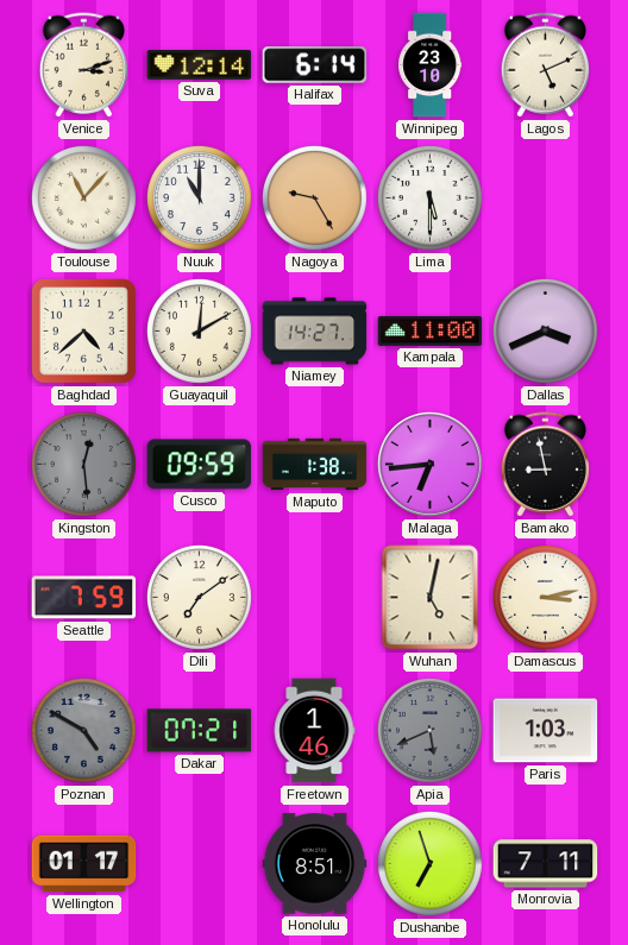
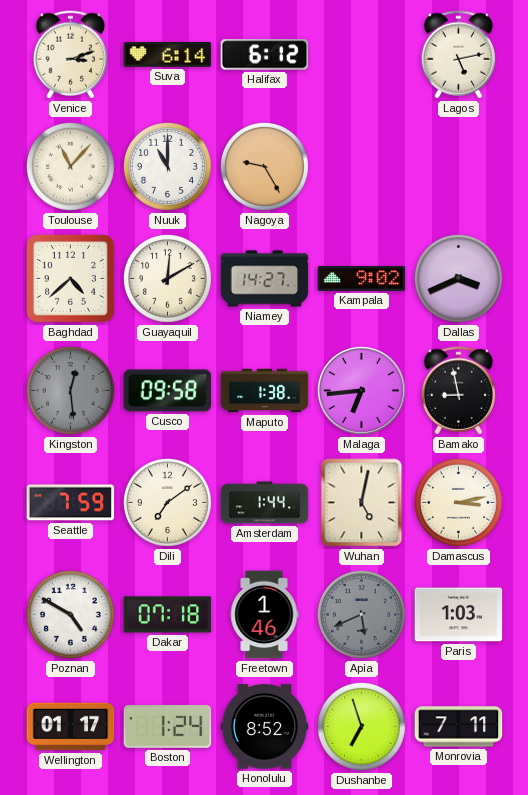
Suva: 12:14 -> 6:14 (168, 55)
Halifax: 6:14 -> 6:12 (265, 55)
Winnipeg: 23:10 -> none (431, 65)
Lagos: 5:11 -> 5:13 (458, 55)
Lima: 5:30 -> none (431, 199)
Kampala: 11:00 -> 9:02 (362, 278)
Cusco: 09:59 -> 09:58 (168, 391)
Amsterdam: none -> 1:44 (265, 503)
Poznan dial: grey -> white (71, 615)
Dakar: 07:21 -> 07:18 (168, 615)
Boston: none -> 1:24 (168, 726)
Honolulu: 8:51 -> 8:52 (265, 727)
